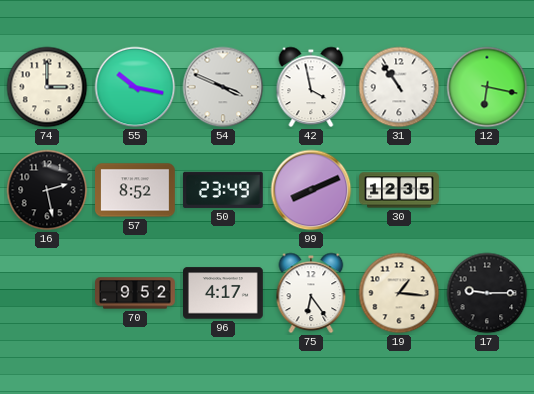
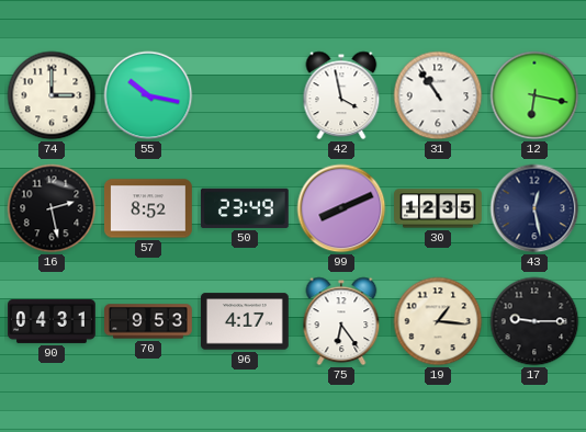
54: 3:49 -> none (223, 87)
43: none -> 12:28 (534, 208)
90: none -> 04:31 (53, 321)
70: 9:52 -> 9:53 (149, 321)
